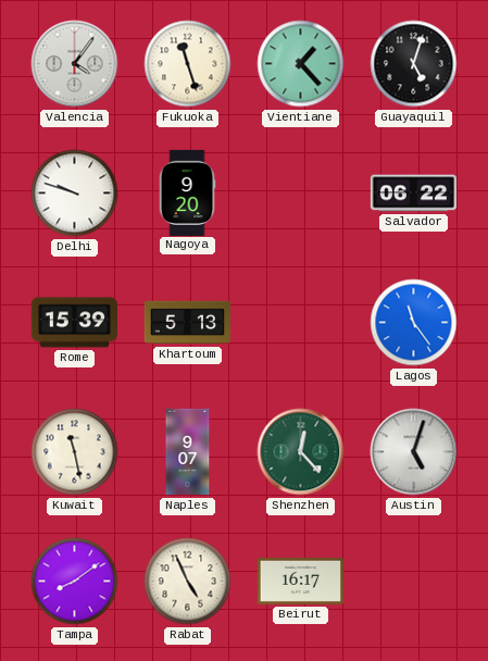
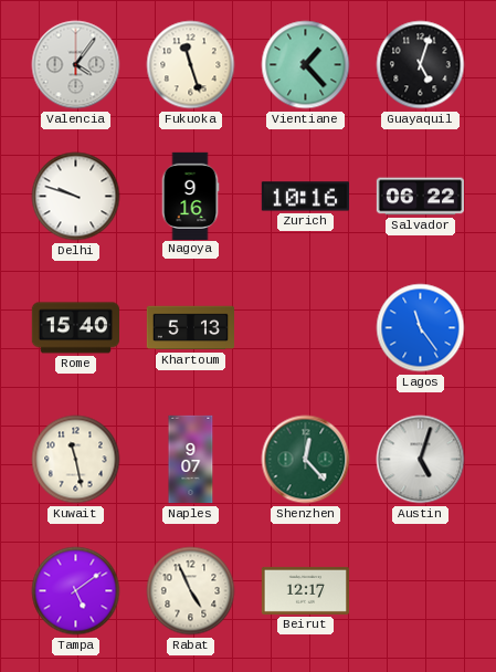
Nagoya: 9:20 -> 9:16 (190, 196)
Zurich: none -> 10:16 (305, 197)
Rome: 15:39 -> 15:40 (75, 328)
Tampa: 8:09 -> 5:09 (76, 591)
Beirut: 16:17 -> 12:17 (305, 590)
